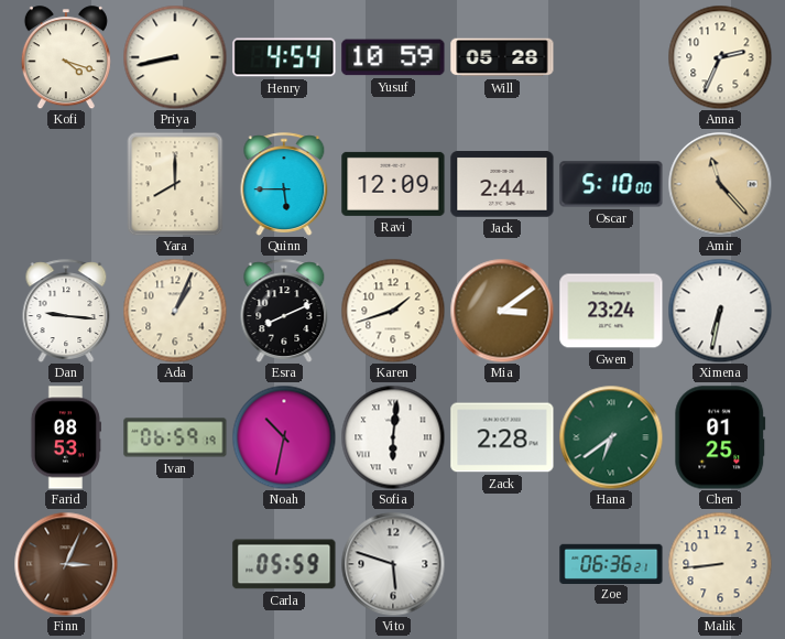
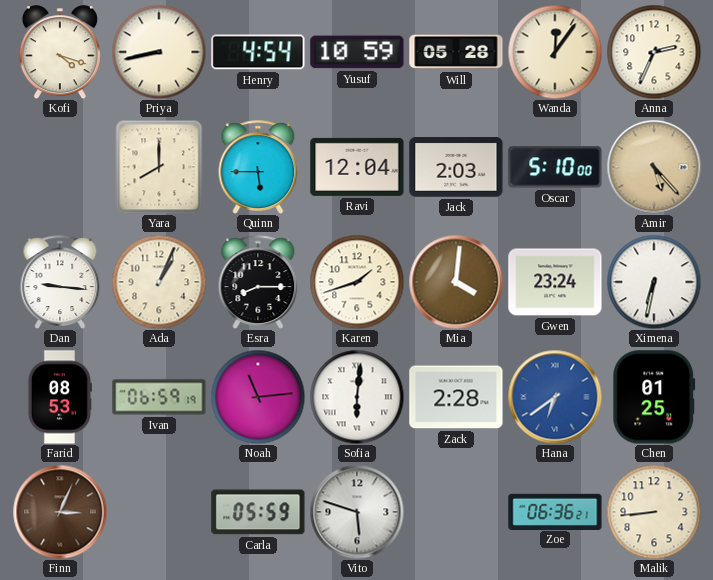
Wanda: none -> 12:06 (555, 52)
Ravi: 12:09 -> 12:04 (357, 167)
Jack: 2:44 -> 2:03 (456, 167)
Amir: 11:23 -> 5:23 (654, 167)
Esra: 8:11 -> 8:15 (258, 282)
Mia: 3:09 -> 4:01 (456, 282)
Noah: 10:32 -> 11:14 (258, 397)
Hana dial: green -> blue (555, 397)
